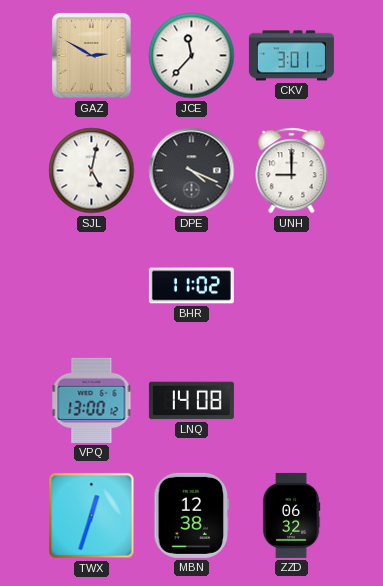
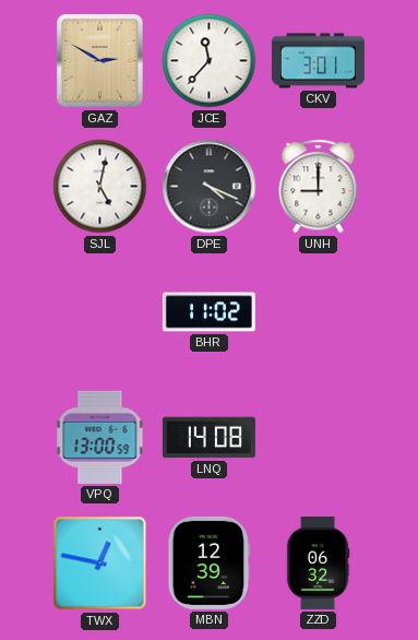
VPQ: 13:00:12 -> 13:00:59 (100, 437)
TWX: 12:33 -> 12:47 (100, 564)
MBN: 12:38 -> 12:39 (210, 562)
